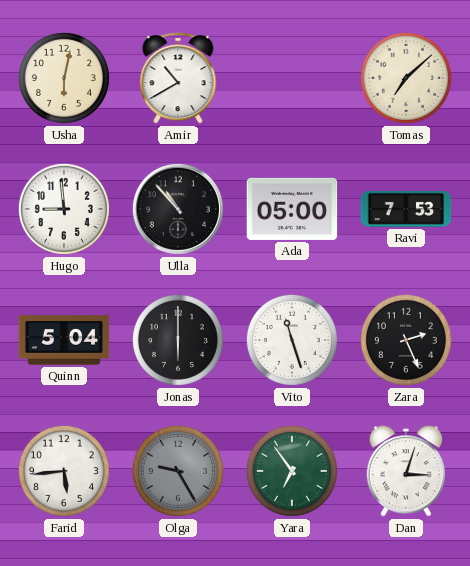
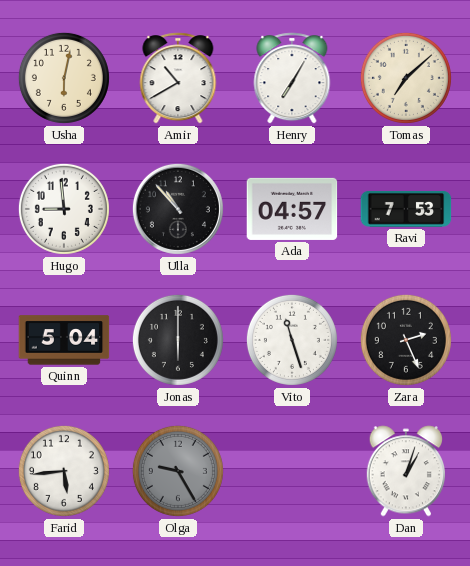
Henry: none -> 7:05 (292, 78)
Ada: 05:00 -> 04:57 (292, 209)
Yara: 6:54 -> none (292, 471)
Dan: 3:03 -> 1:03 (405, 471)
